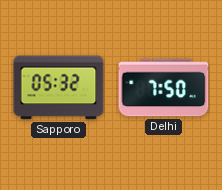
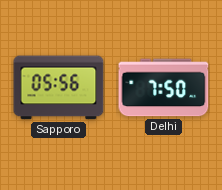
Sapporo: 05:32 -> 05:56 (59, 88)
